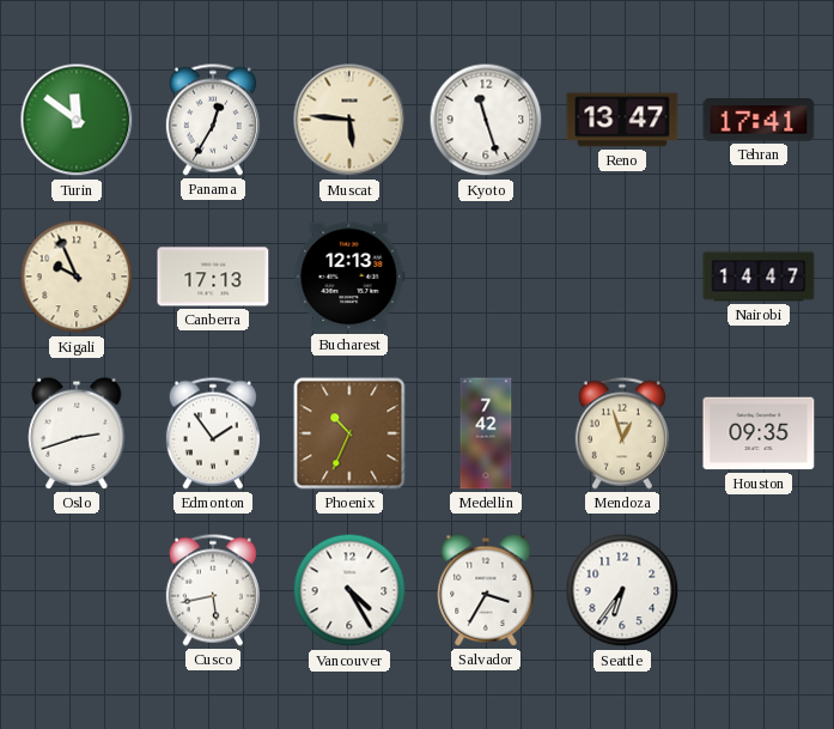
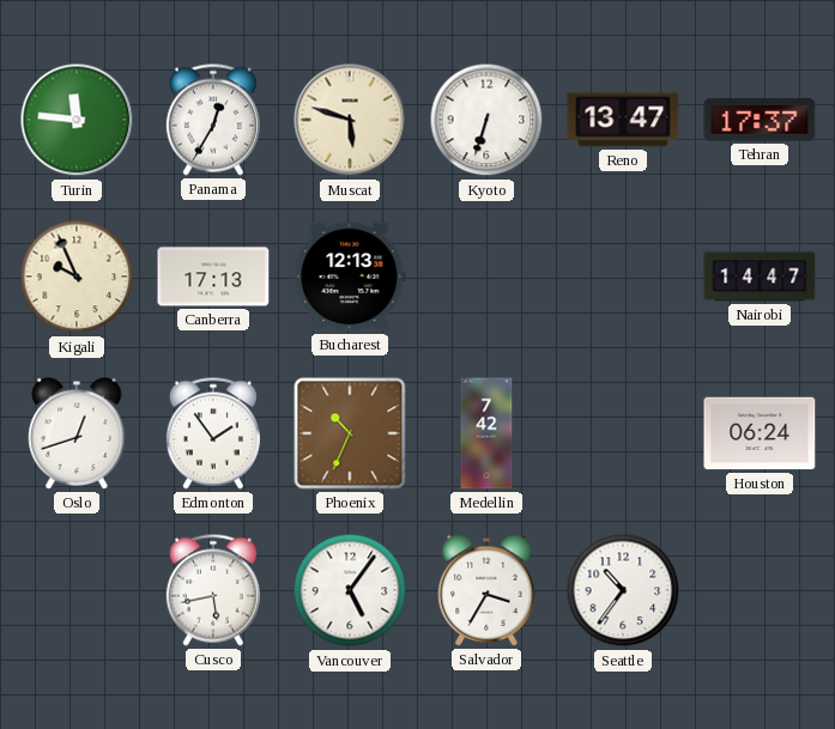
Turin: 11:51 -> 11:46 (77, 120)
Muscat: 5:46 -> 5:48 (350, 120)
Kyoto: 11:27 -> 6:33 (486, 120)
Tehran: 17:41 -> 17:37 (760, 120)
Oslo: 2:42 -> 12:42 (77, 433)
Mendoza: 12:57 -> none (622, 433)
Houston: 09:35 -> 06:24 (760, 433)
Vancouver: 4:25 -> 5:06 (350, 590)
Seattle: 6:36 -> 10:36 (623, 590)
